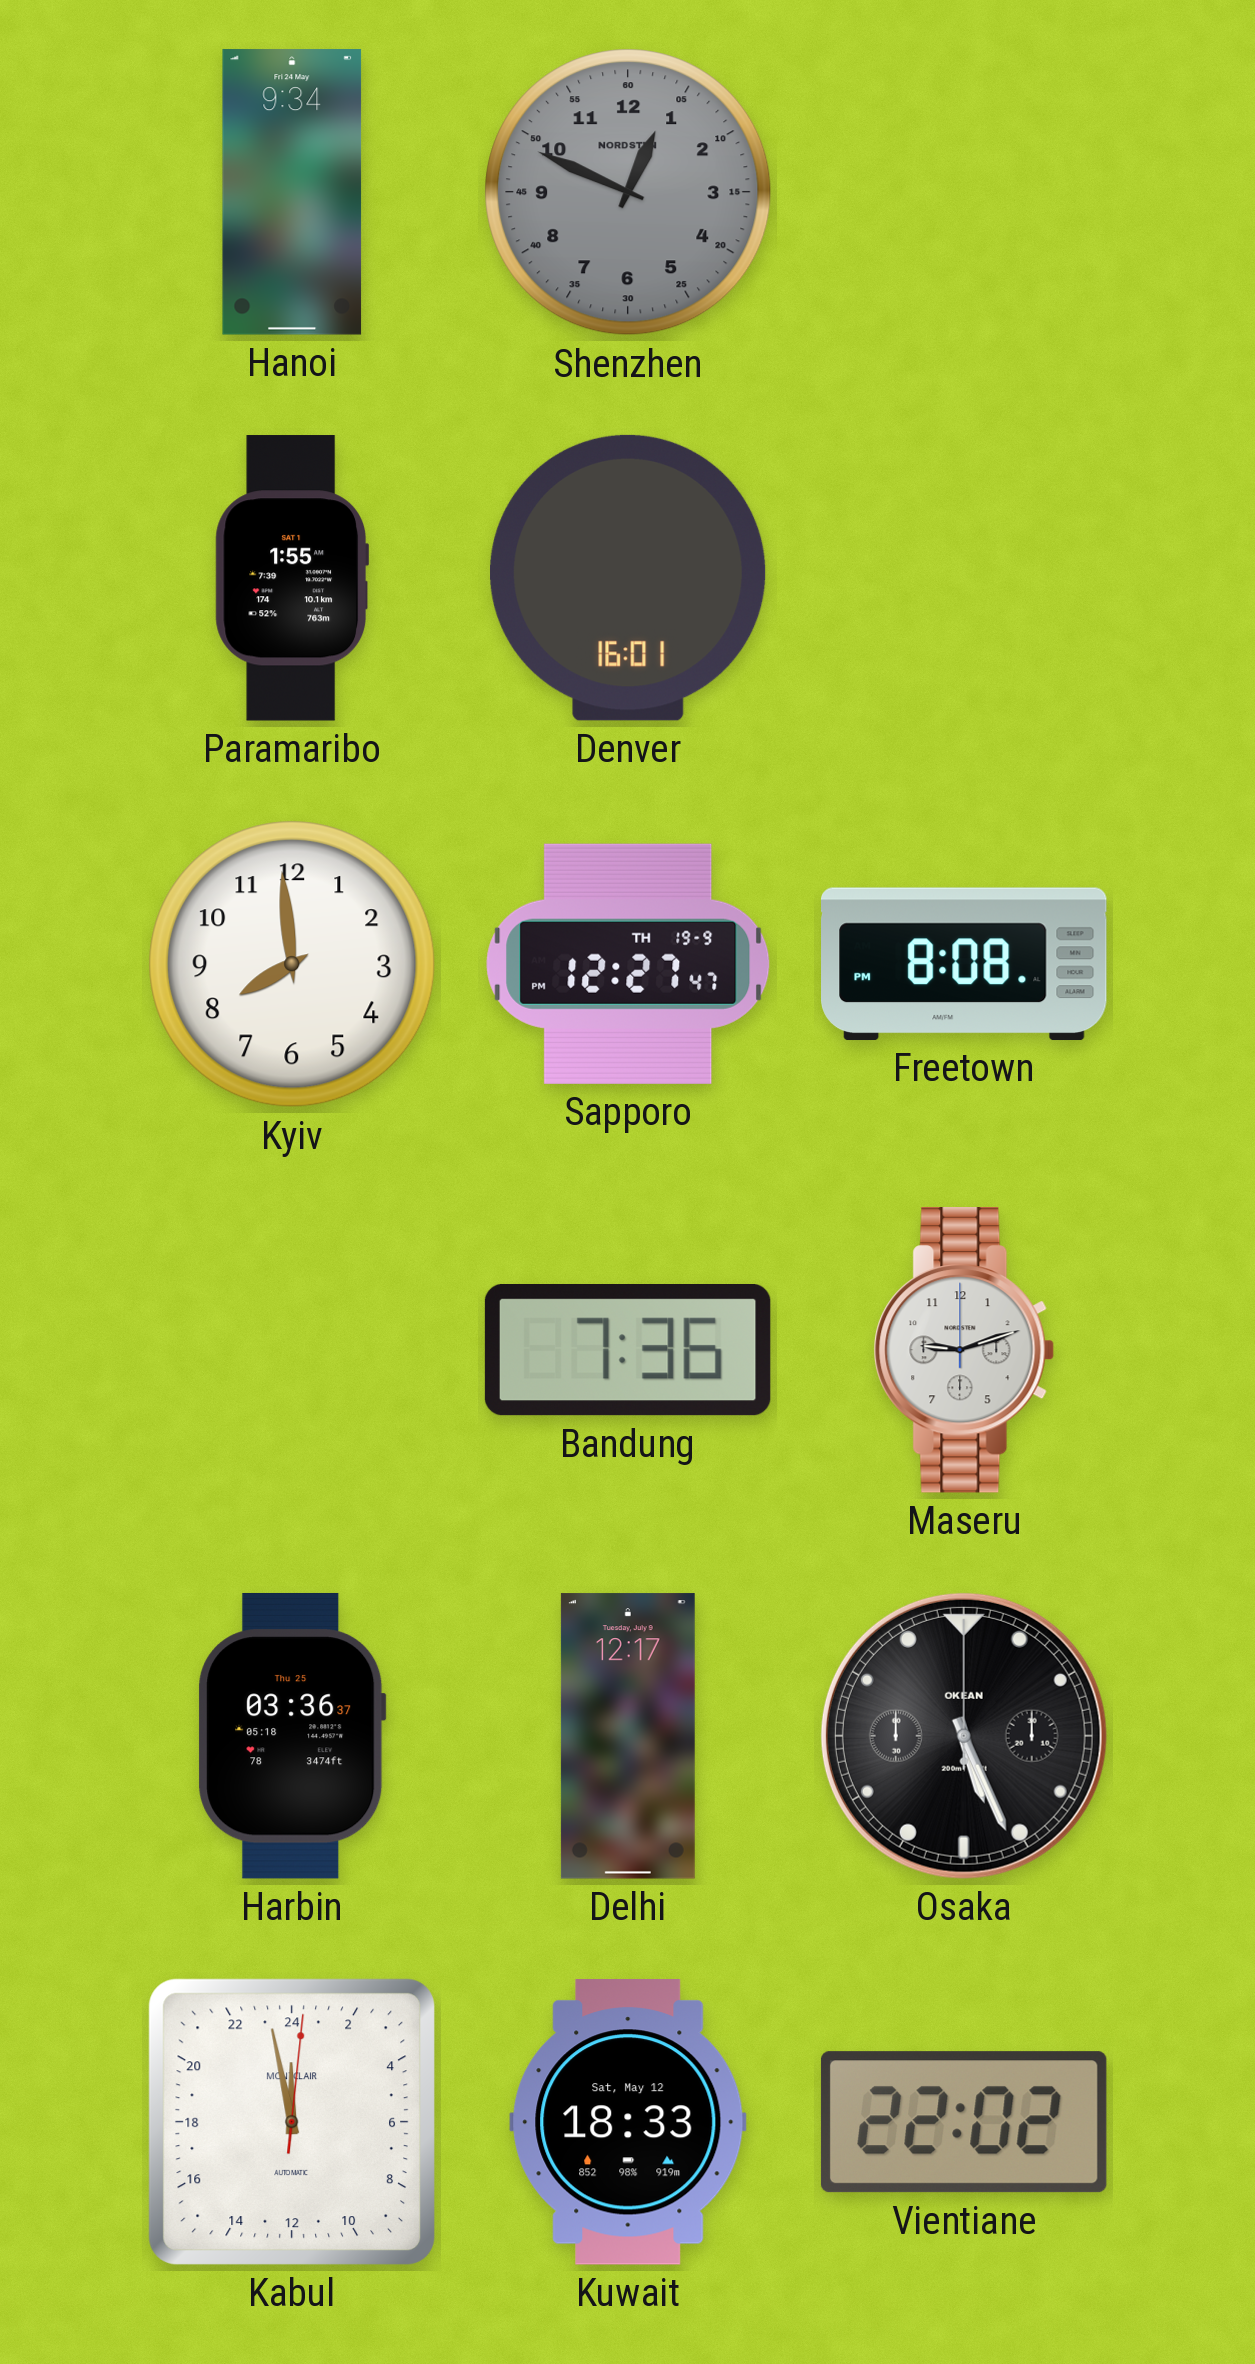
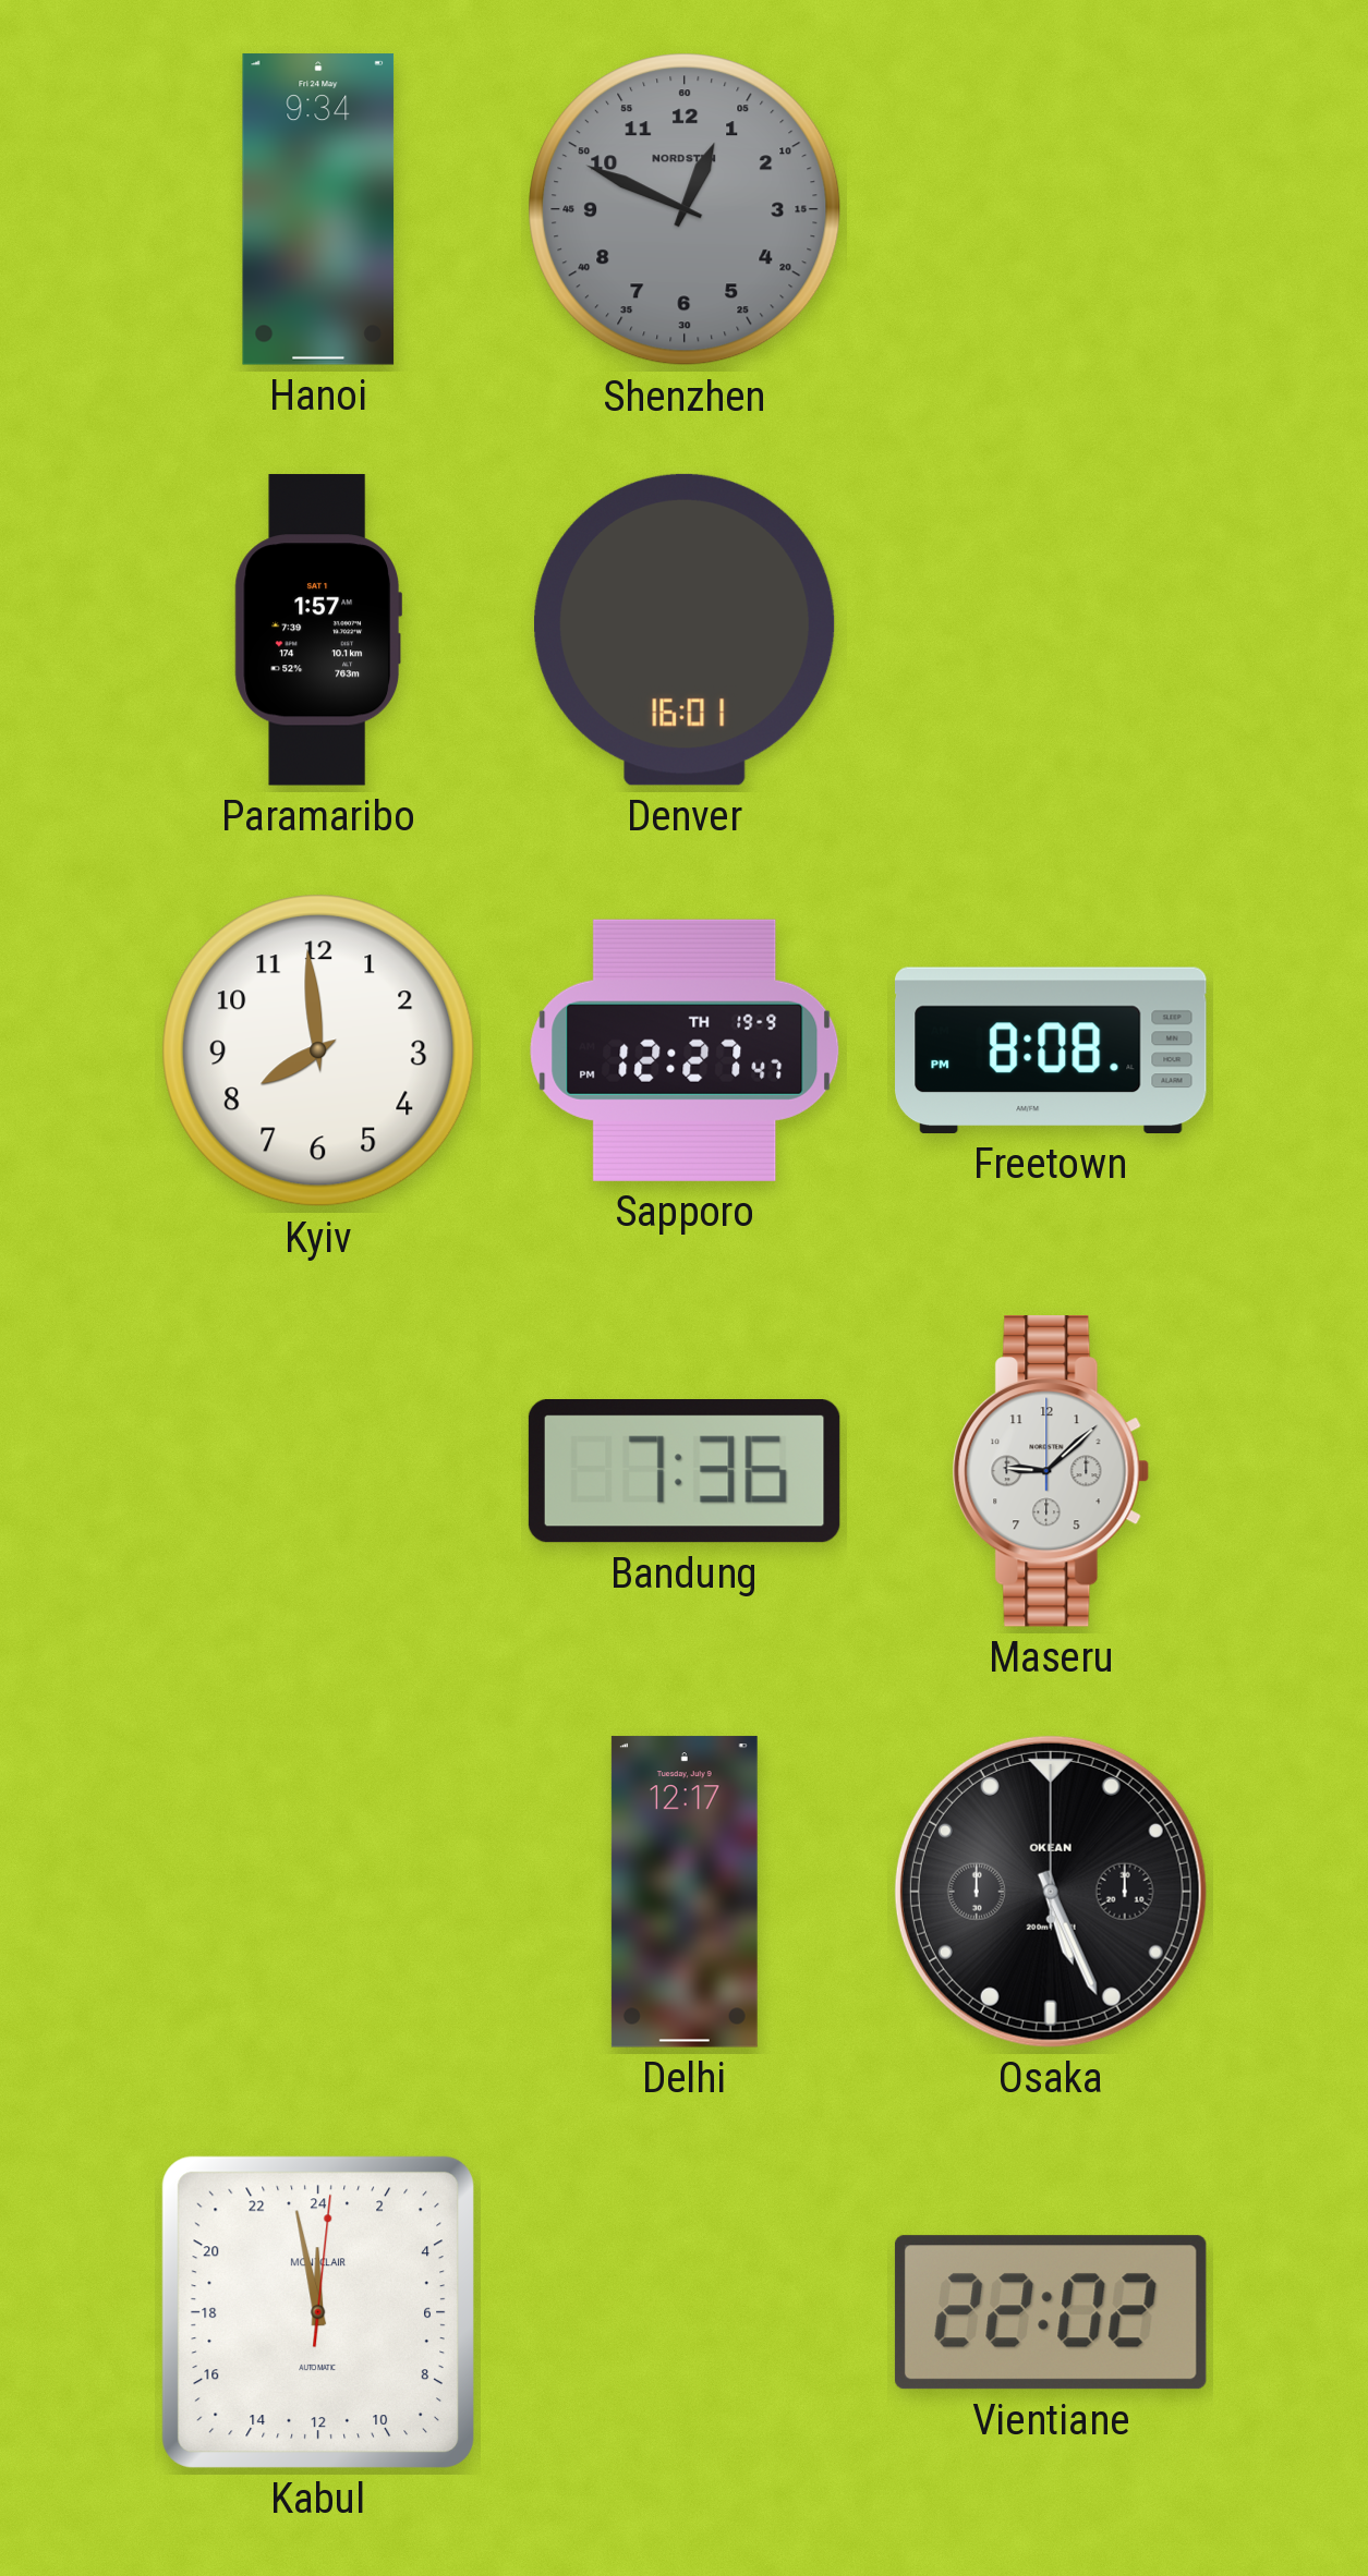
Paramaribo: 1:55 -> 1:57 (317, 630)
Maseru: 9:12 -> 9:08 (1051, 1472)
Harbin: 03:36 -> none (292, 1736)
Kuwait: 18:33 -> none (628, 2122)
